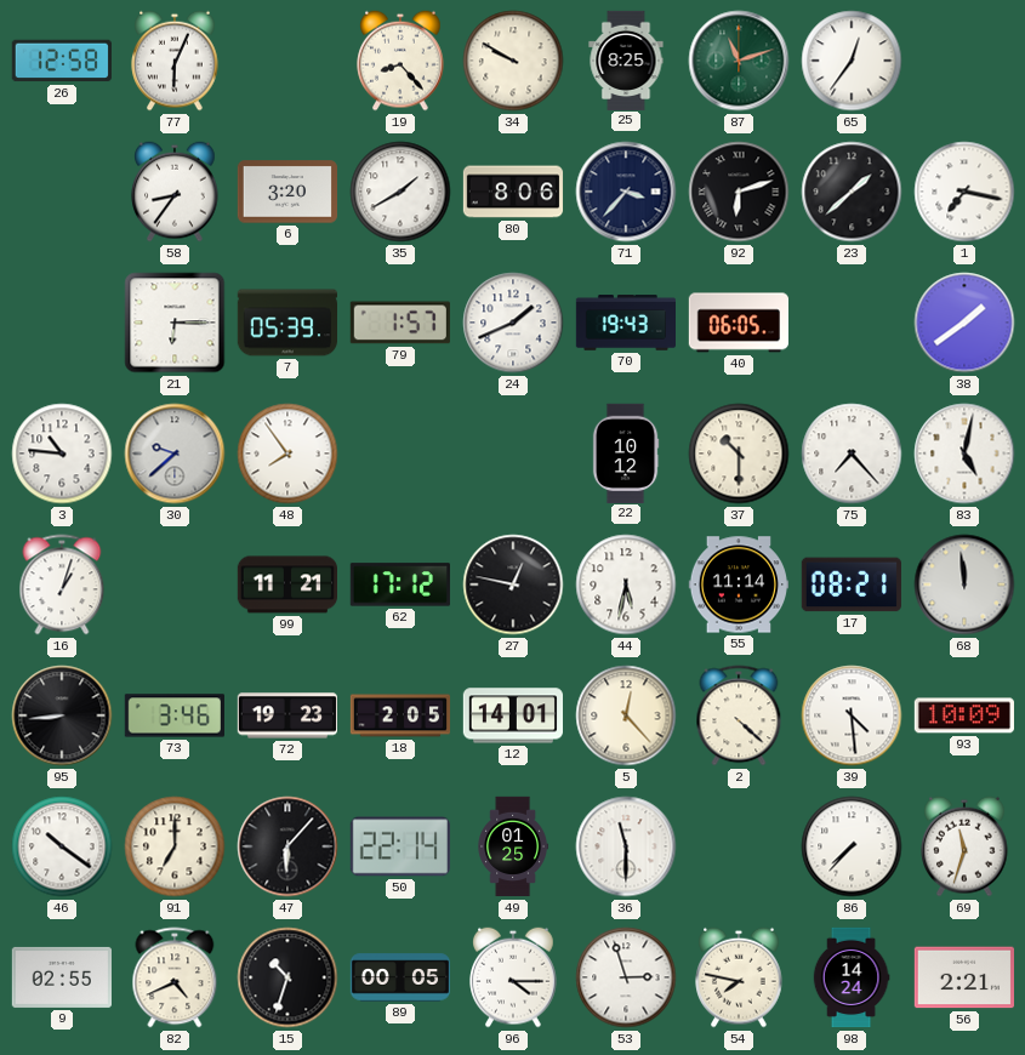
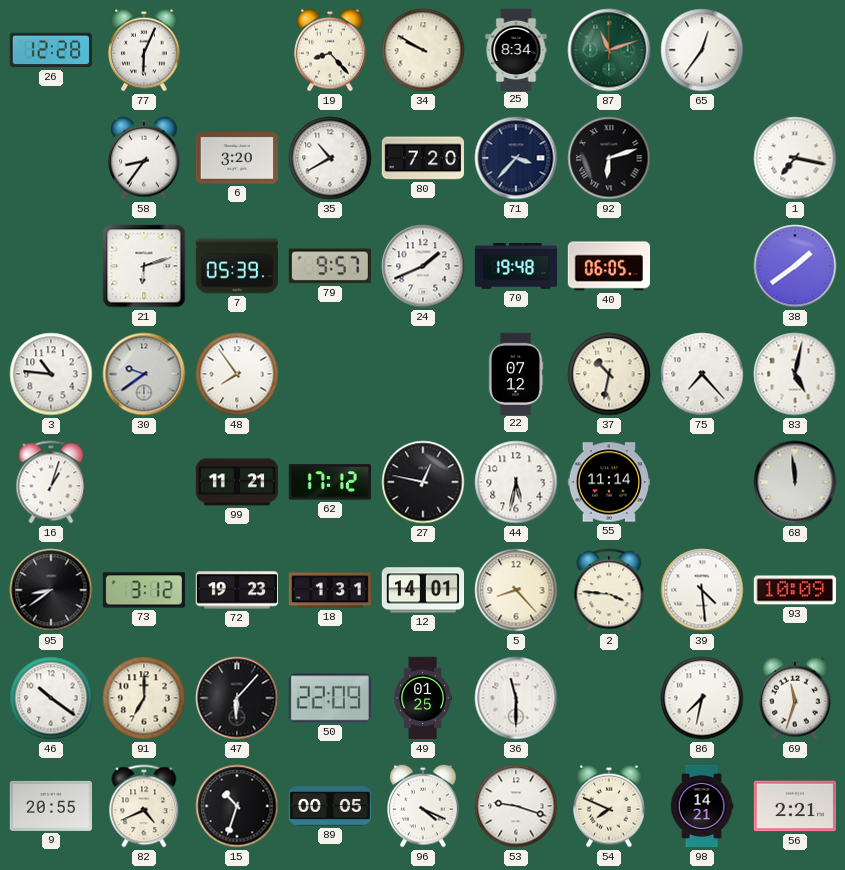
26: 12:58 -> 12:28 (51, 50)
25: 8:25 -> 8:34 (516, 49)
35: 1:40 -> 10:40 (330, 158)
80: 8:06 -> 7:20 (423, 158)
23: 1:38 -> none (852, 192)
21: 6:15 -> 6:12 (144, 266)
79: 1:57 -> 9:57 (330, 266)
70: 19:43 -> 19:48 (515, 266)
30: 9:38 -> 9:39 (144, 374)
22: 10:12 -> 07:12 (516, 373)
37: 10:30 -> 10:32 (609, 374)
17: 08:21 -> none (852, 584)
95: 8:44 -> 8:39 (51, 590)
73: 3:46 -> 3:12 (143, 590)
18: 2:05 -> 1:31 (330, 590)
5: 12:23 -> 8:23 (516, 590)
2: 4:22 -> 3:46 (609, 590)
50: 22:14 -> 22:09 (330, 698)
86: 7:37 -> 7:32 (702, 698)
9: 02:55 -> 20:55 (50, 806)
96: 4:15 -> 4:19 (423, 806)
53: 2:57 -> 9:18 (516, 806)
54: 7:47 -> 7:49 (609, 806)
98: 14:24 -> 14:21 (702, 806)
